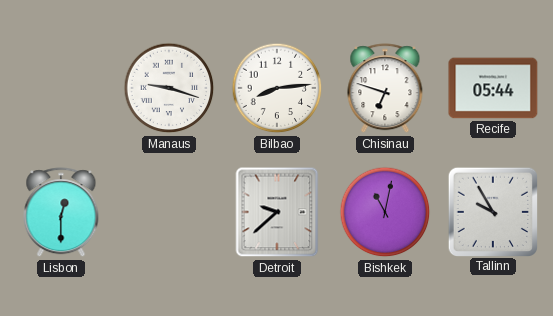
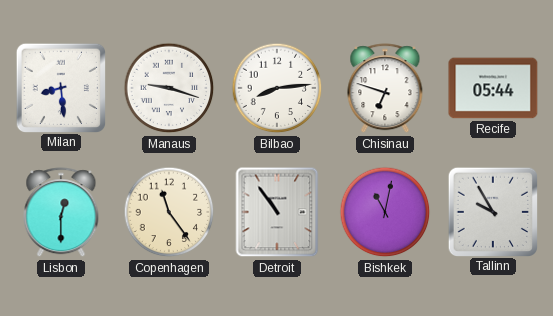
Milan: none -> 8:29 (60, 87)
Copenhagen: none -> 11:24 (169, 212)
Detroit: 9:38 -> 10:54 (277, 212)
